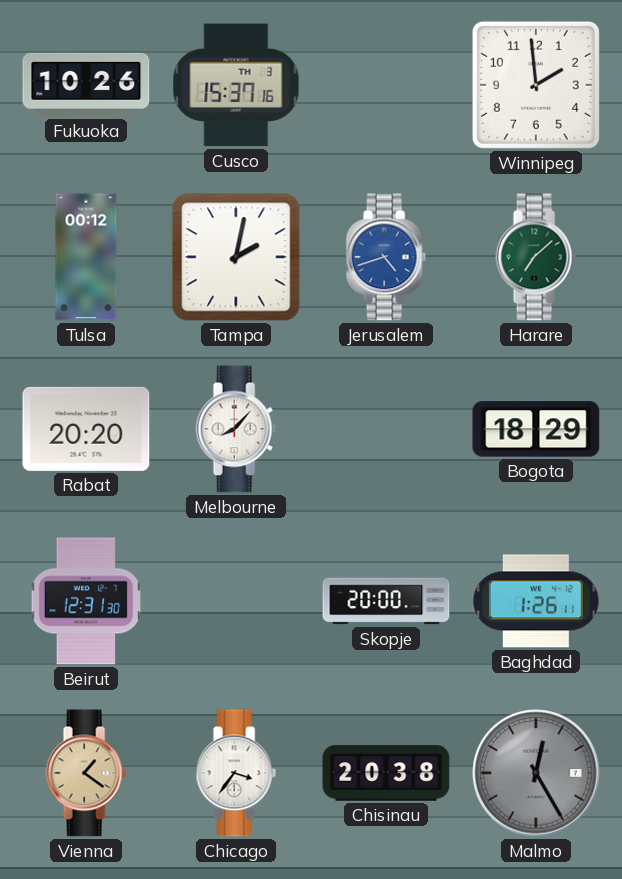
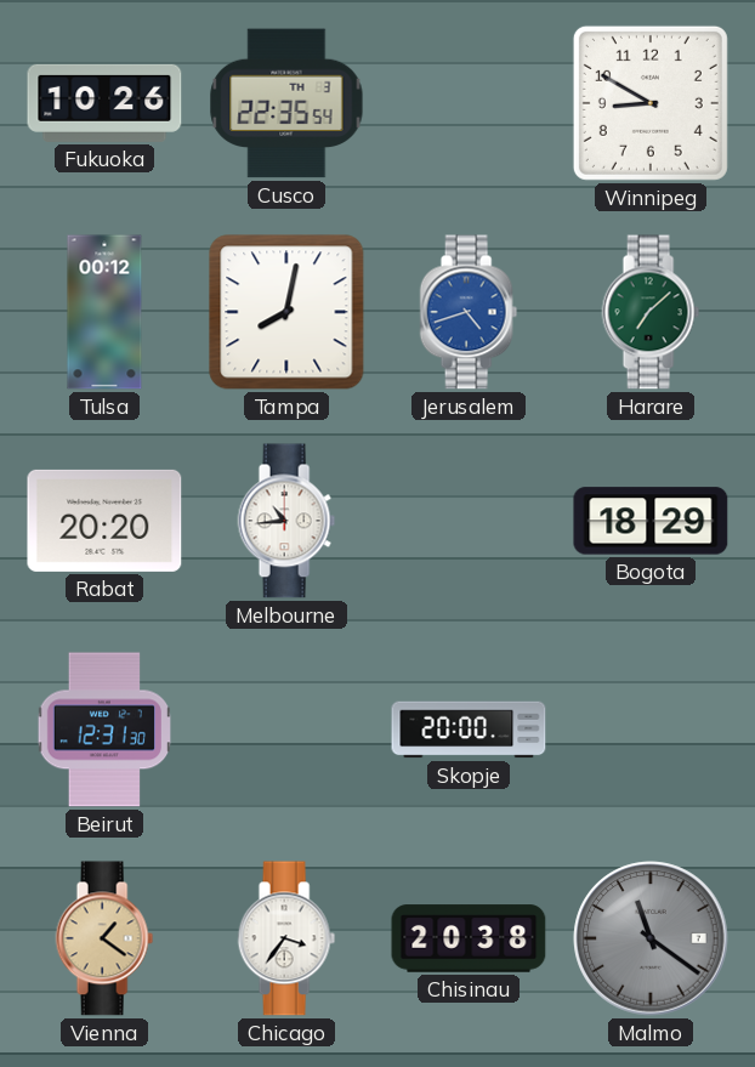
Cusco: 15:37 -> 22:35 (286, 103)
Winnipeg: 1:59 -> 8:50 (651, 103)
Tampa: 2:02 -> 8:02 (286, 312)
Melbourne: 8:07 -> 10:44 (286, 521)
Baghdad: 1:26 -> none (537, 601)
Malmo: 12:25 -> 11:21 (651, 938)
